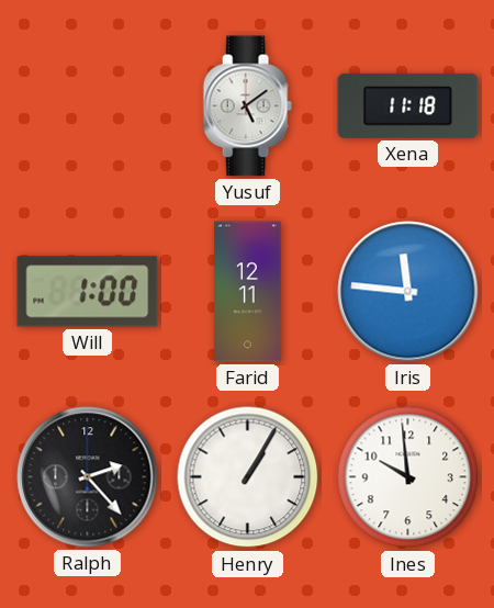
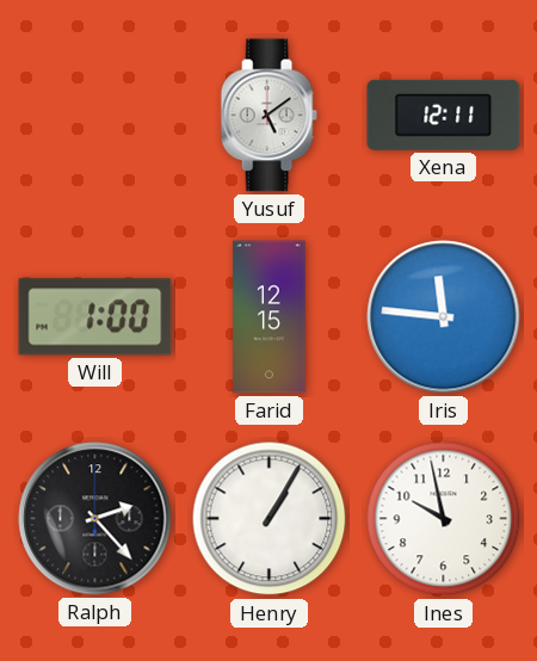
Xena: 11:18 -> 12:11 (444, 115)
Farid: 12:11 -> 12:15 (270, 317)
Ines: 9:59 -> 9:58 (444, 519)
